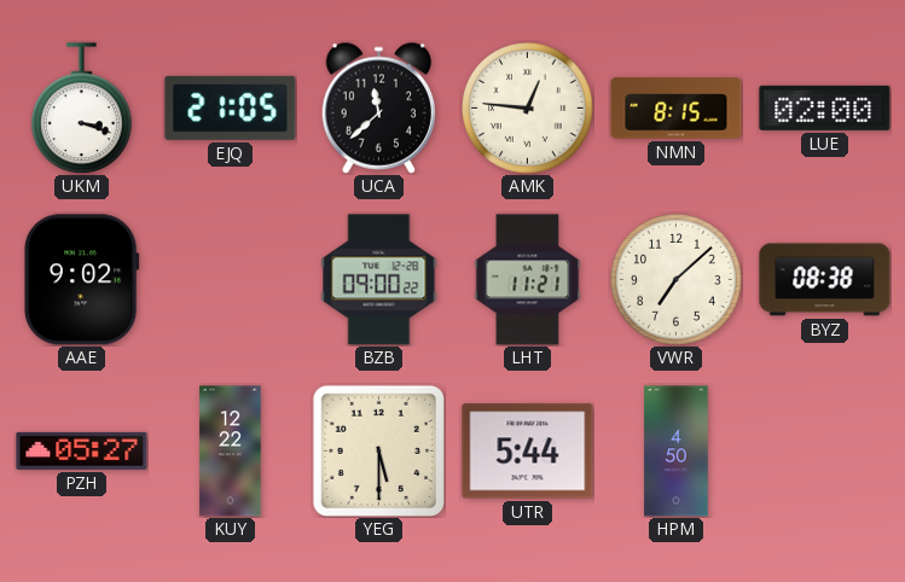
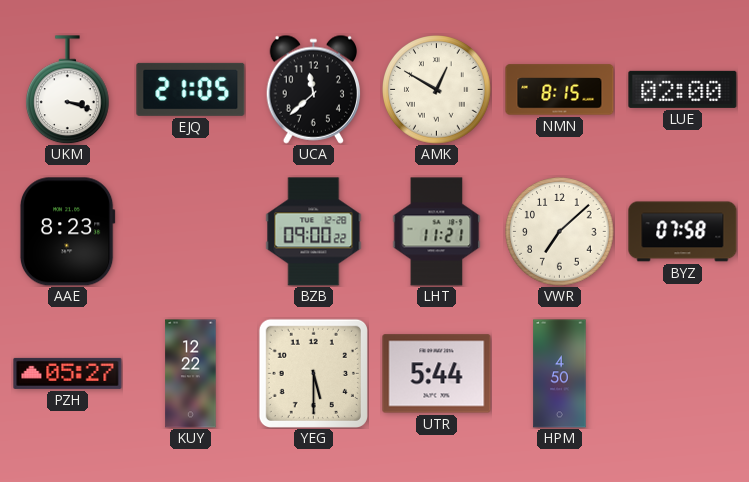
AMK: 12:46 -> 12:50 (437, 90)
AAE: 9:02 -> 8:23 (67, 232)
BYZ: 08:38 -> 07:58 (683, 232)
